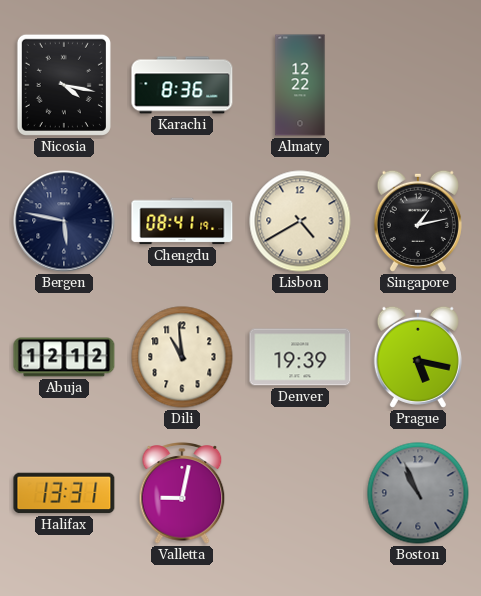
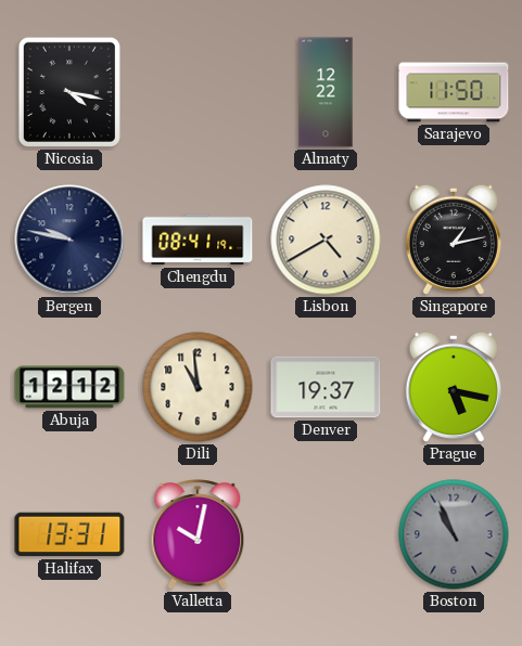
Karachi: 8:36 -> none (182, 85)
Sarajevo: none -> 11:50 (454, 92)
Bergen: 5:47 -> 9:47 (69, 240)
Denver: 19:39 -> 19:37 (326, 387)
Valletta: 9:02 -> 10:02 (198, 534)
